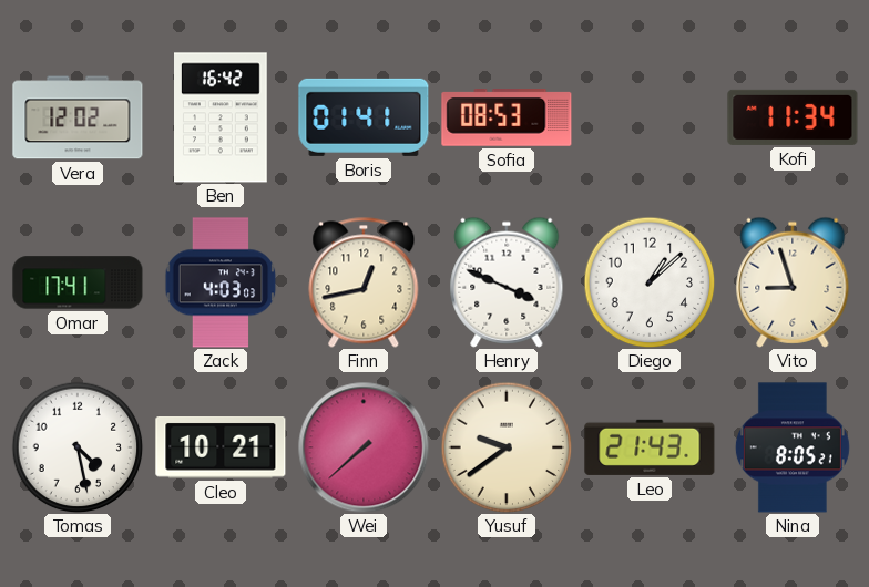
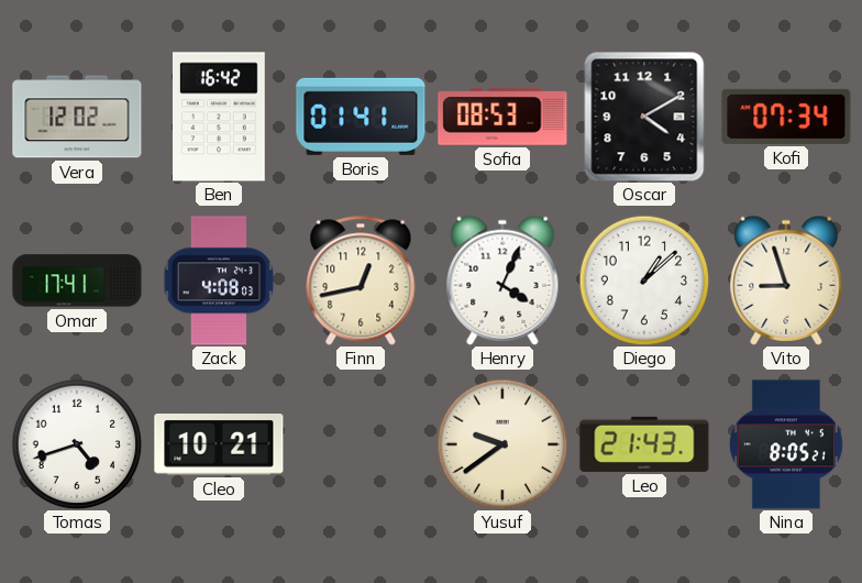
Oscar: none -> 4:10 (644, 117)
Kofi: 11:34 -> 07:34 (786, 117)
Zack: 4:03 -> 4:08 (219, 280)
Henry: 3:49 -> 4:04 (502, 280)
Tomas: 4:28 -> 4:42 (77, 444)
Wei: 7:38 -> none (364, 447)
